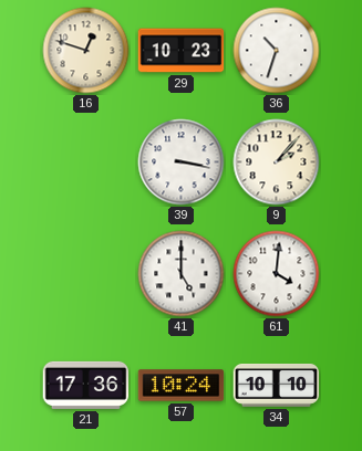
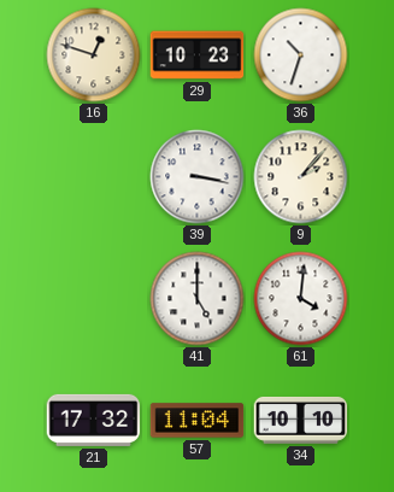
21: 17:36 -> 17:32 (94, 420)
57: 10:24 -> 11:04 (198, 421)
